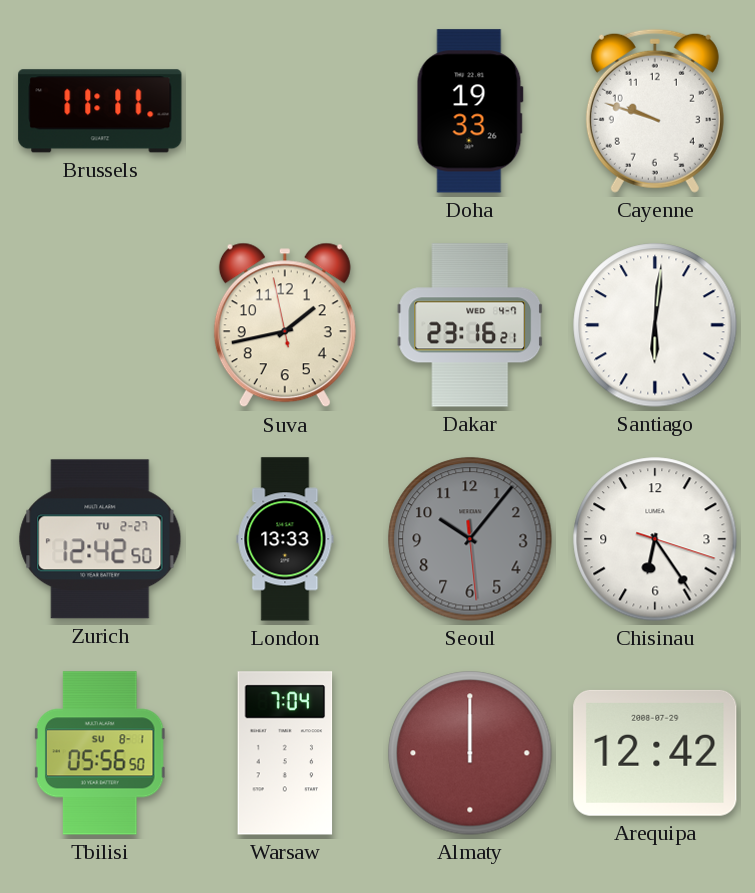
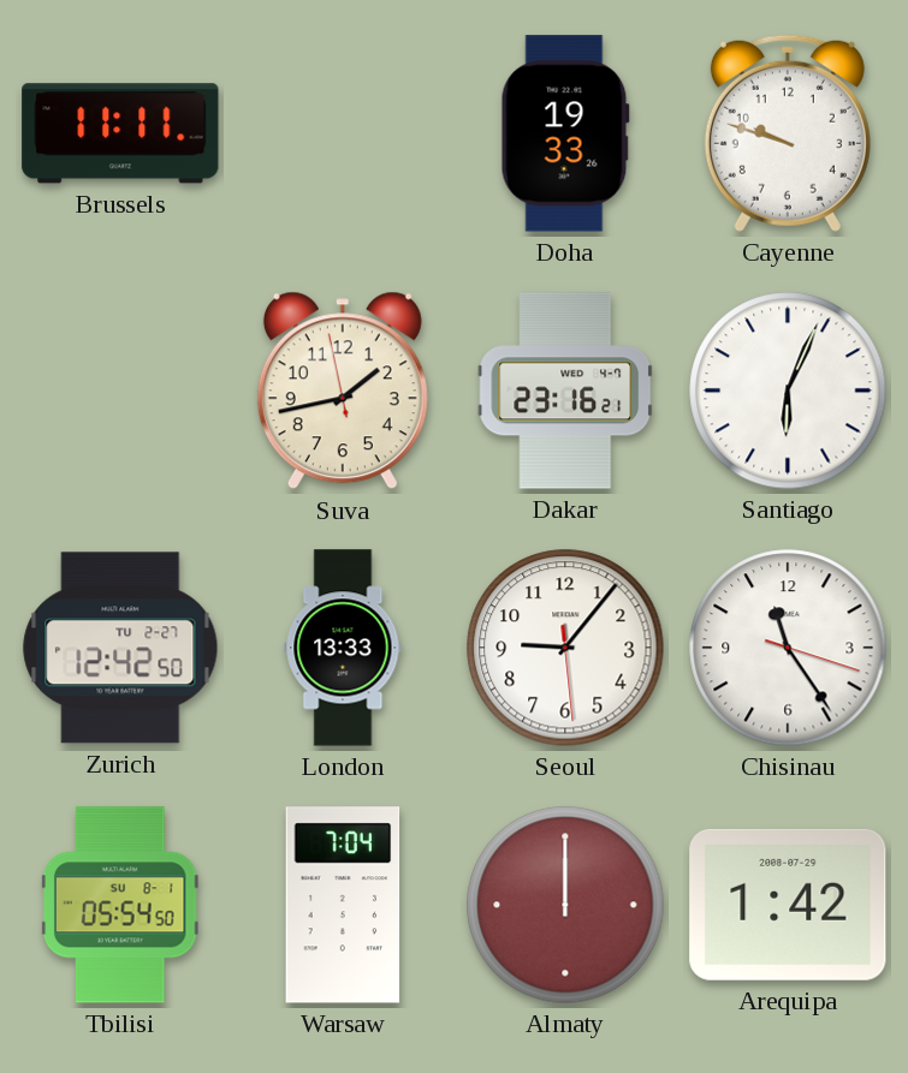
Santiago: 6:01 -> 6:04 (788, 391)
Seoul: 10:06 -> 9:06 (565, 648)
Seoul dial: grey -> white (565, 648)
Chisinau: 6:24 -> 11:24 (788, 648)
Tbilisi: 05:56 -> 05:54 (120, 905)
Arequipa: 12:42 -> 1:42 (788, 905)
